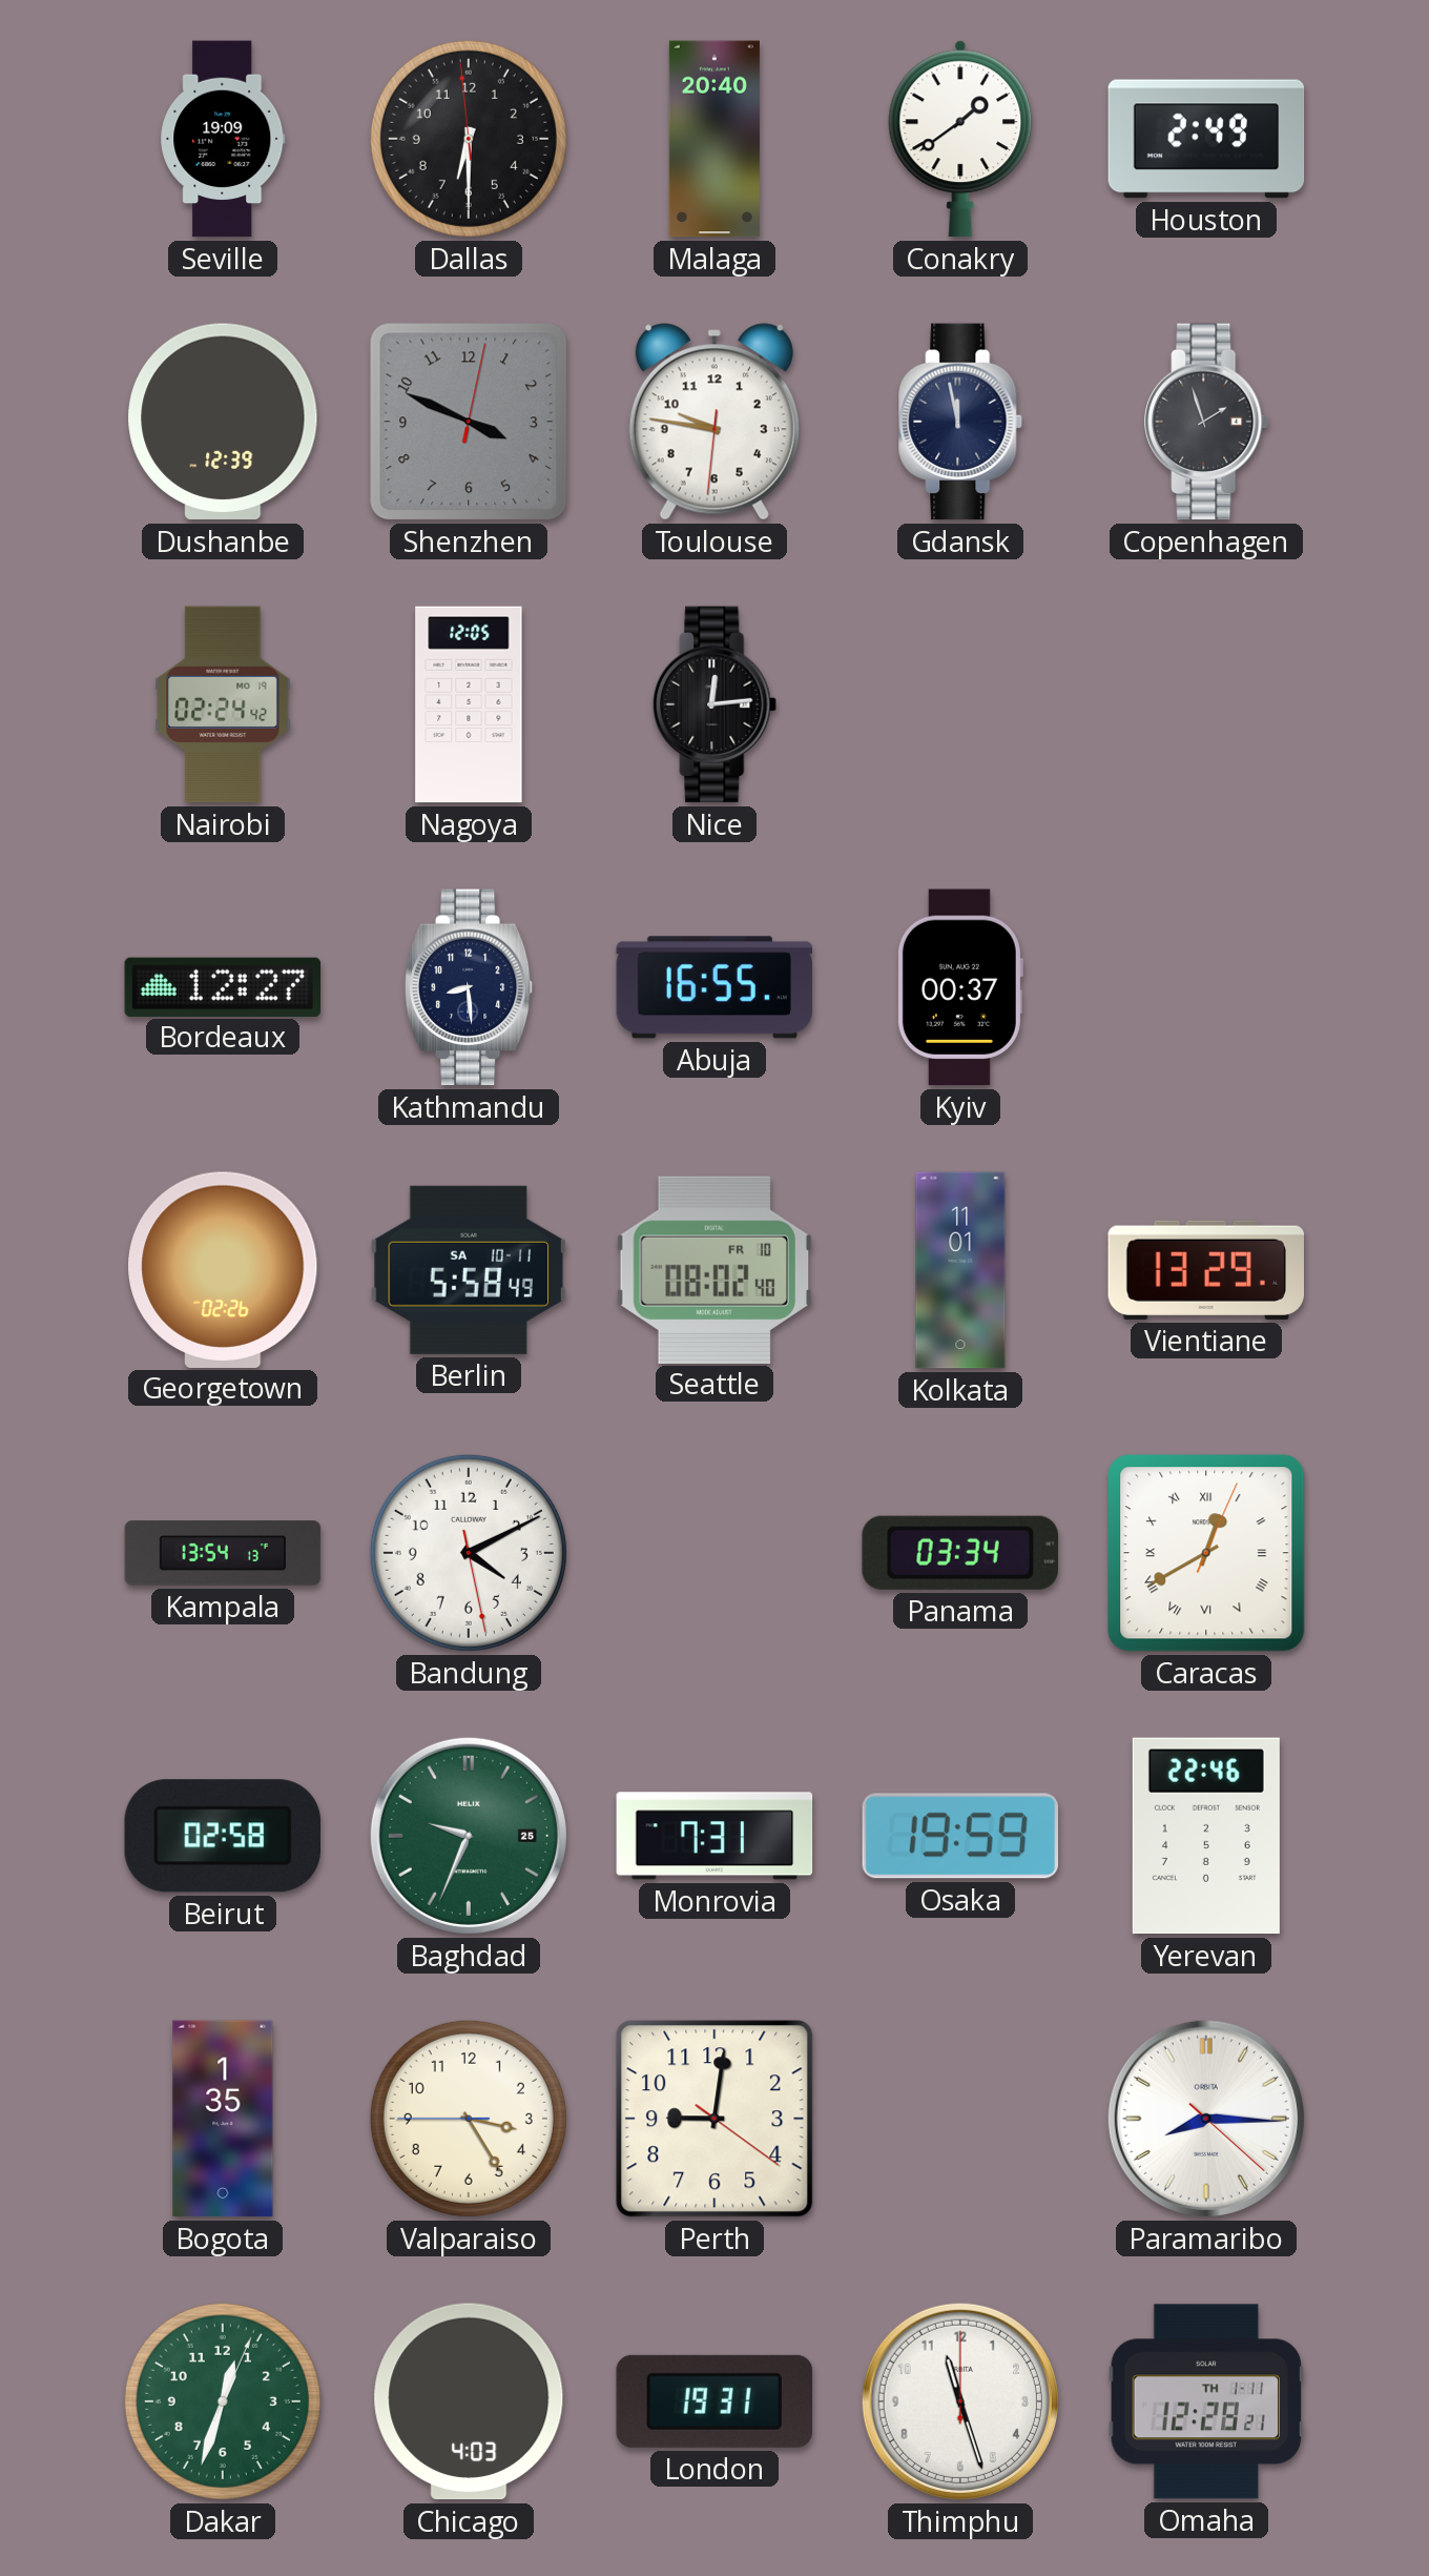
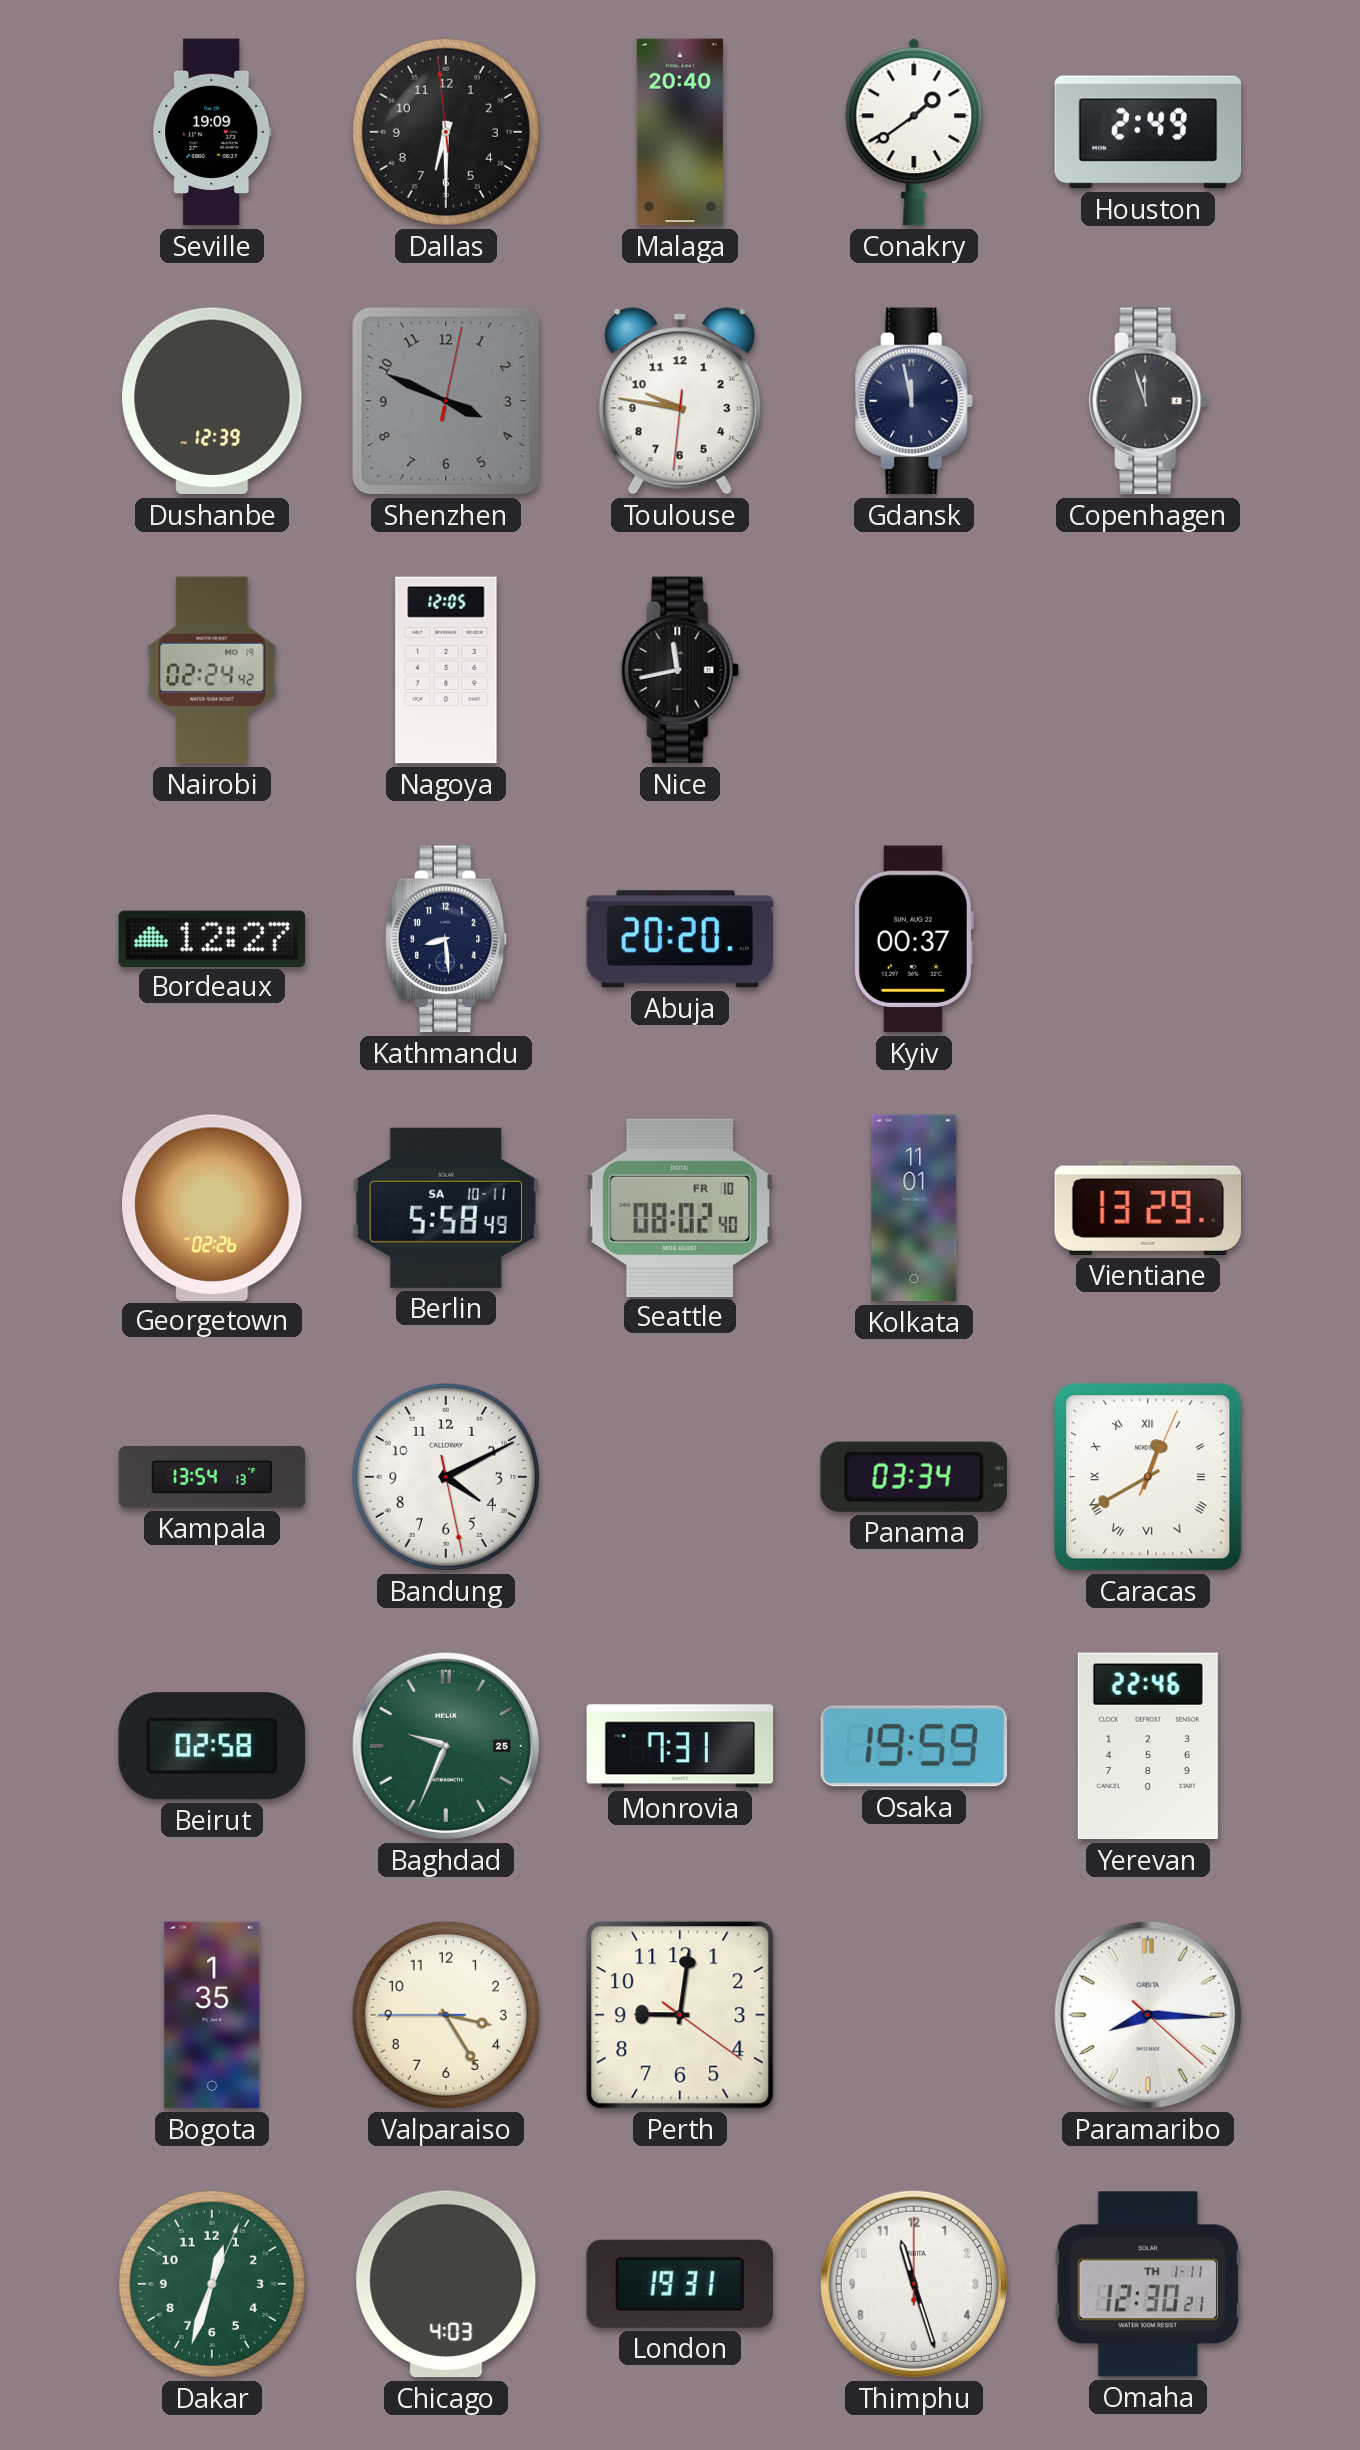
Copenhagen: 1:57 -> 11:57 (1149, 401)
Nice: 12:14 -> 11:43 (681, 670)
Abuja: 16:55 -> 20:20 (680, 939)
Omaha: 12:28 -> 12:30 (1148, 2284)
